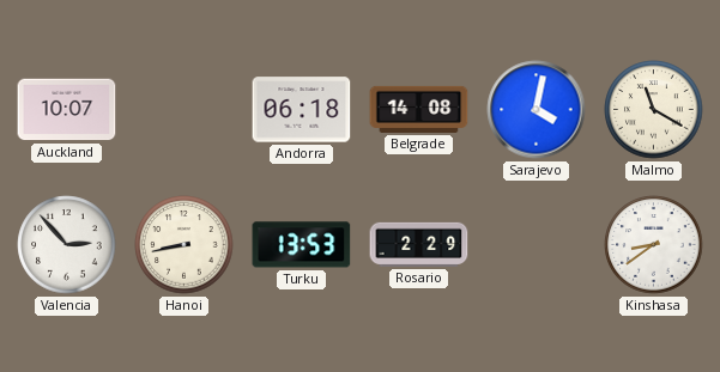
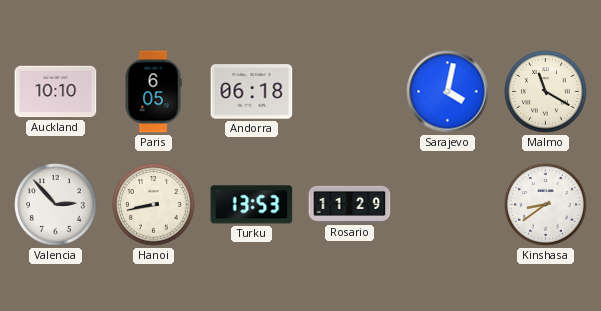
Auckland: 10:07 -> 10:10 (56, 92)
Paris: none -> 6:05 (153, 92)
Belgrade: 14:08 -> none (419, 109)
Rosario: 2:29 -> 11:29 (350, 204)
